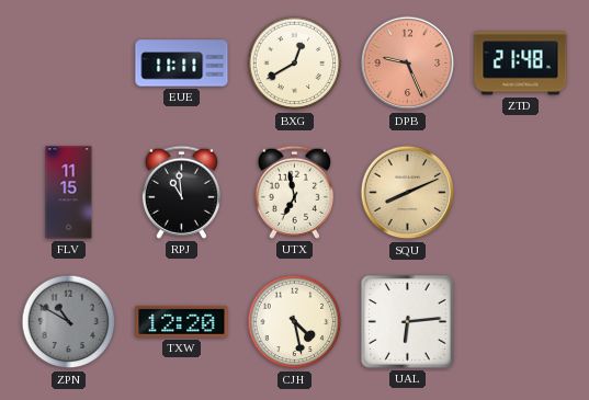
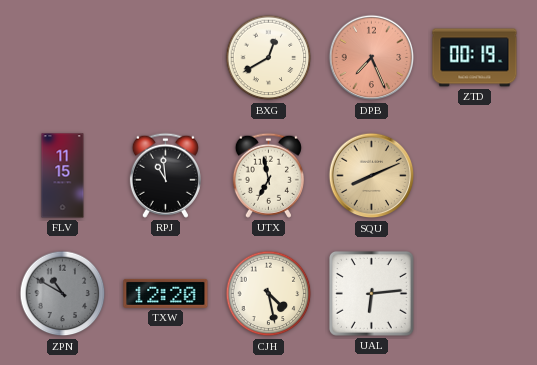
EUE: 11:11 -> none (182, 64)
DPB: 9:26 -> 7:26 (372, 58)
ZTD: 21:48 -> 00:19 (475, 58)
